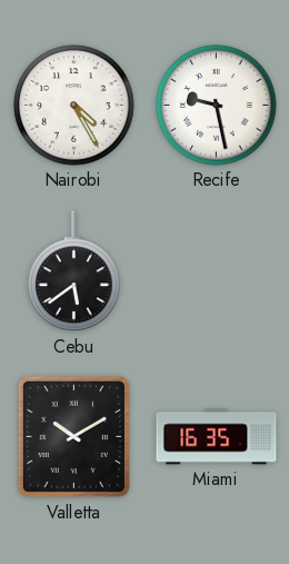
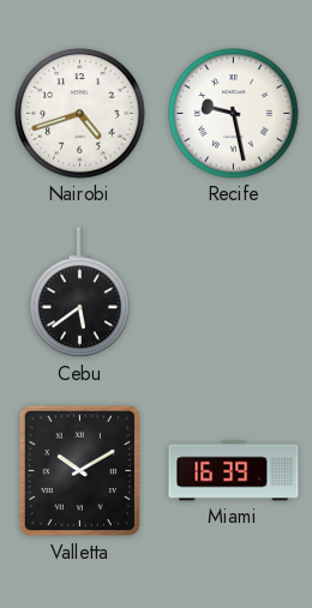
Nairobi: 4:25 -> 4:42 (80, 114)
Miami: 16:35 -> 16:39 (234, 471)
